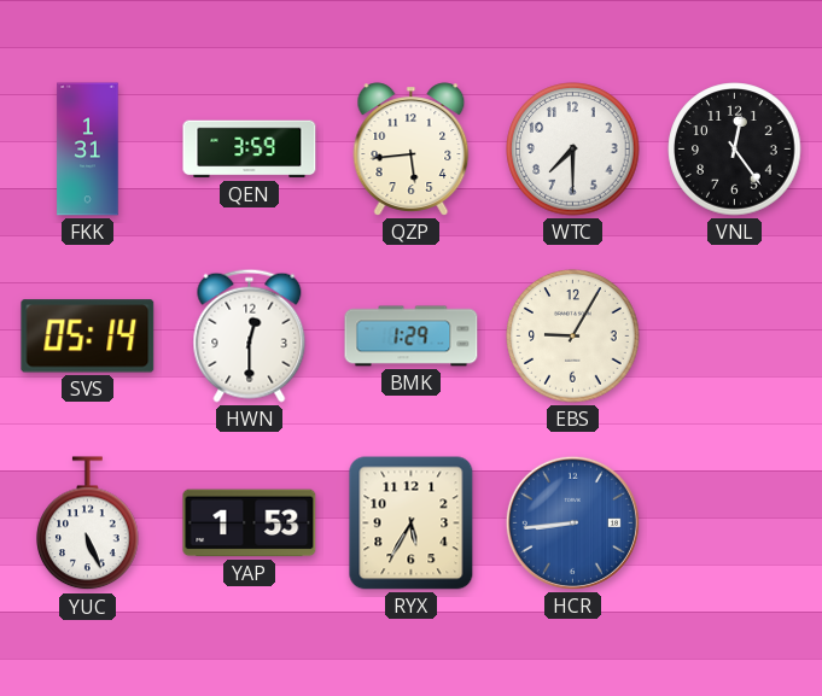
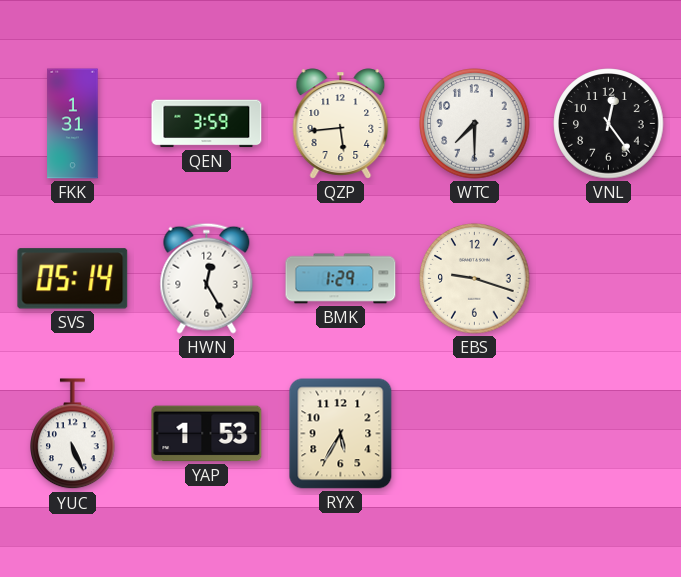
HWN: 12:30 -> 12:25 (207, 278)
EBS: 9:05 -> 9:18 (475, 279)
HCR: 8:44 -> none (572, 522)
